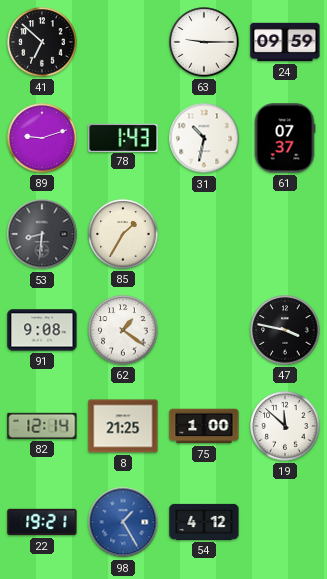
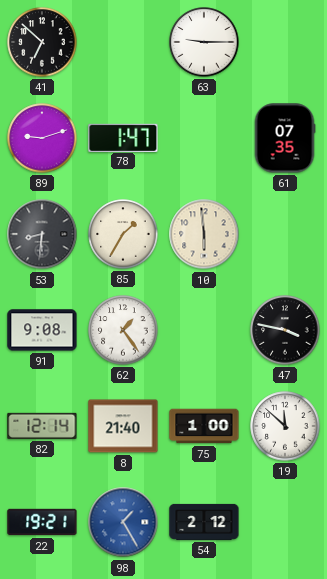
24: 09:59 -> none (285, 42)
78: 1:43 -> 1:47 (123, 137)
31: 10:32 -> none (204, 138)
61: 07:37 -> 07:35 (285, 138)
10: none -> 5:59 (204, 234)
62: 1:21 -> 1:24 (123, 330)
8: 21:25 -> 21:40 (123, 426)
54: 4:12 -> 2:12 (204, 522)
